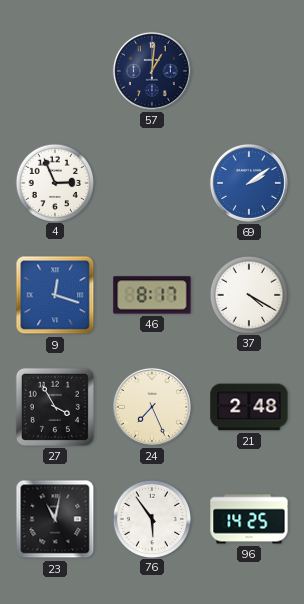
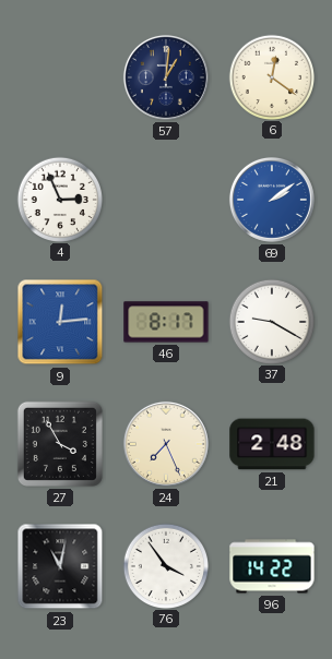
6: none -> 12:21 (271, 76)
9: 12:18 -> 12:14 (60, 322)
37: 4:20 -> 9:20 (271, 321)
76: 5:54 -> 3:54 (165, 565)
96: 14:25 -> 14:22 (272, 566)
